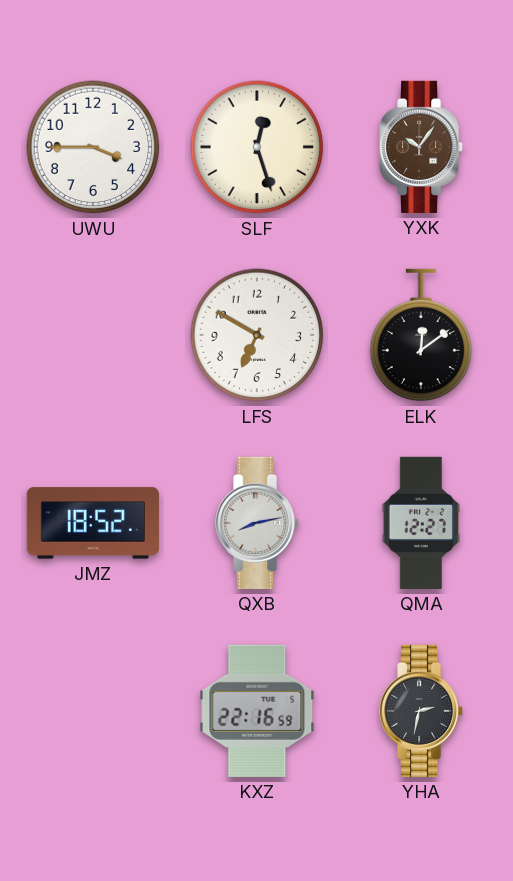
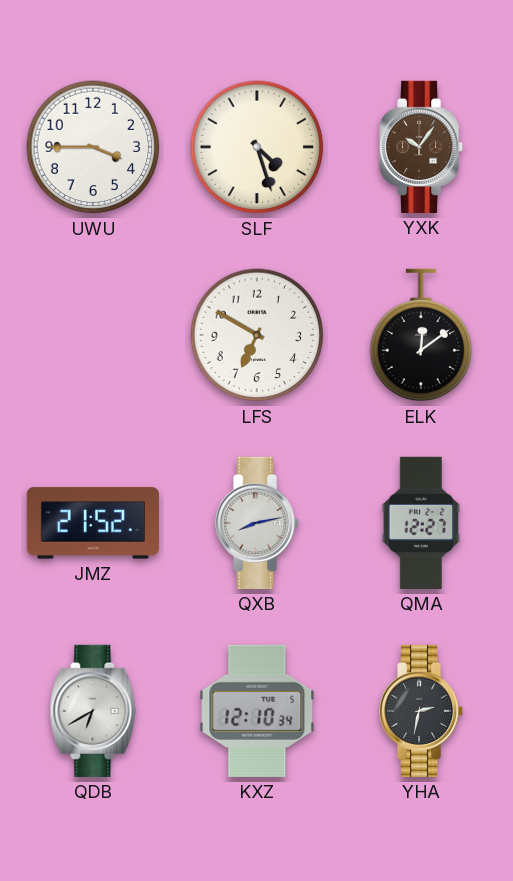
SLF: 12:27 -> 4:27 (257, 147)
JMZ: 18:52 -> 21:52 (93, 523)
QDB: none -> 6:40 (93, 711)
KXZ: 22:16 -> 12:10 (257, 711)
